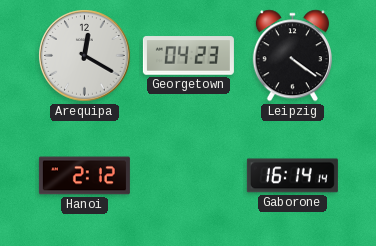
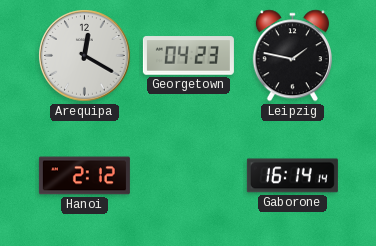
Leipzig: 4:21 -> 1:47 (292, 56)
